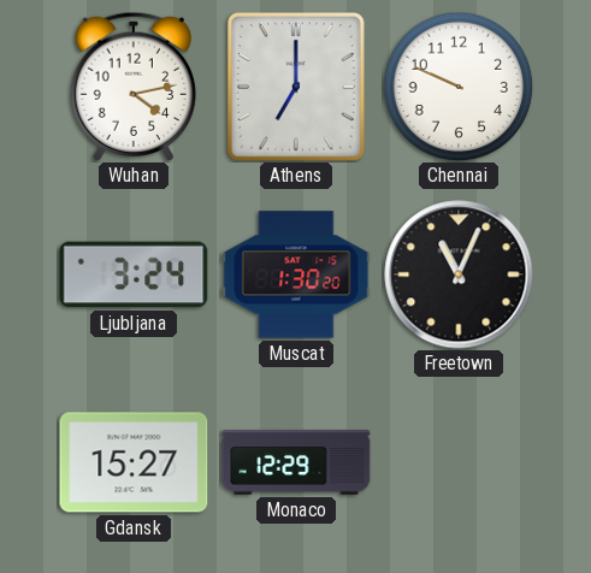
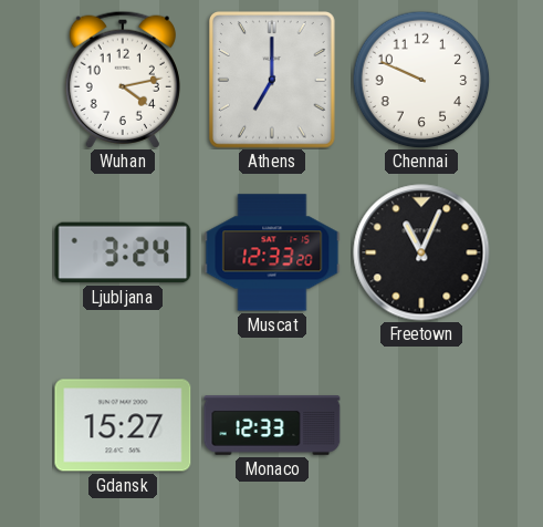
Muscat: 1:30 -> 12:33 (272, 252)
Monaco: 12:29 -> 12:33 (272, 425)
